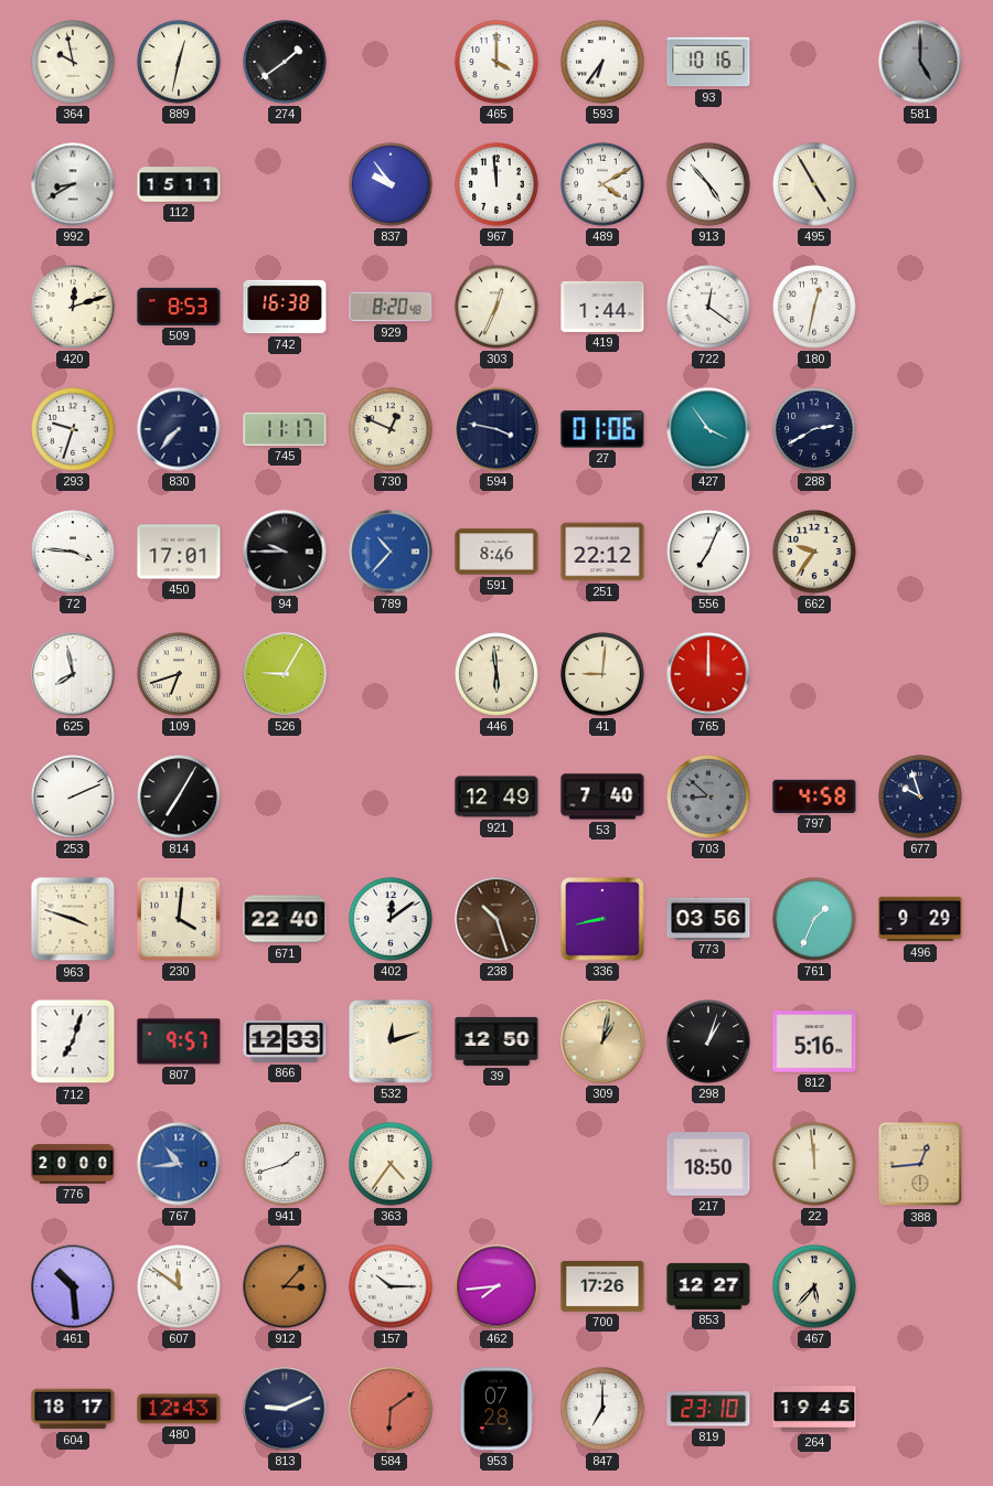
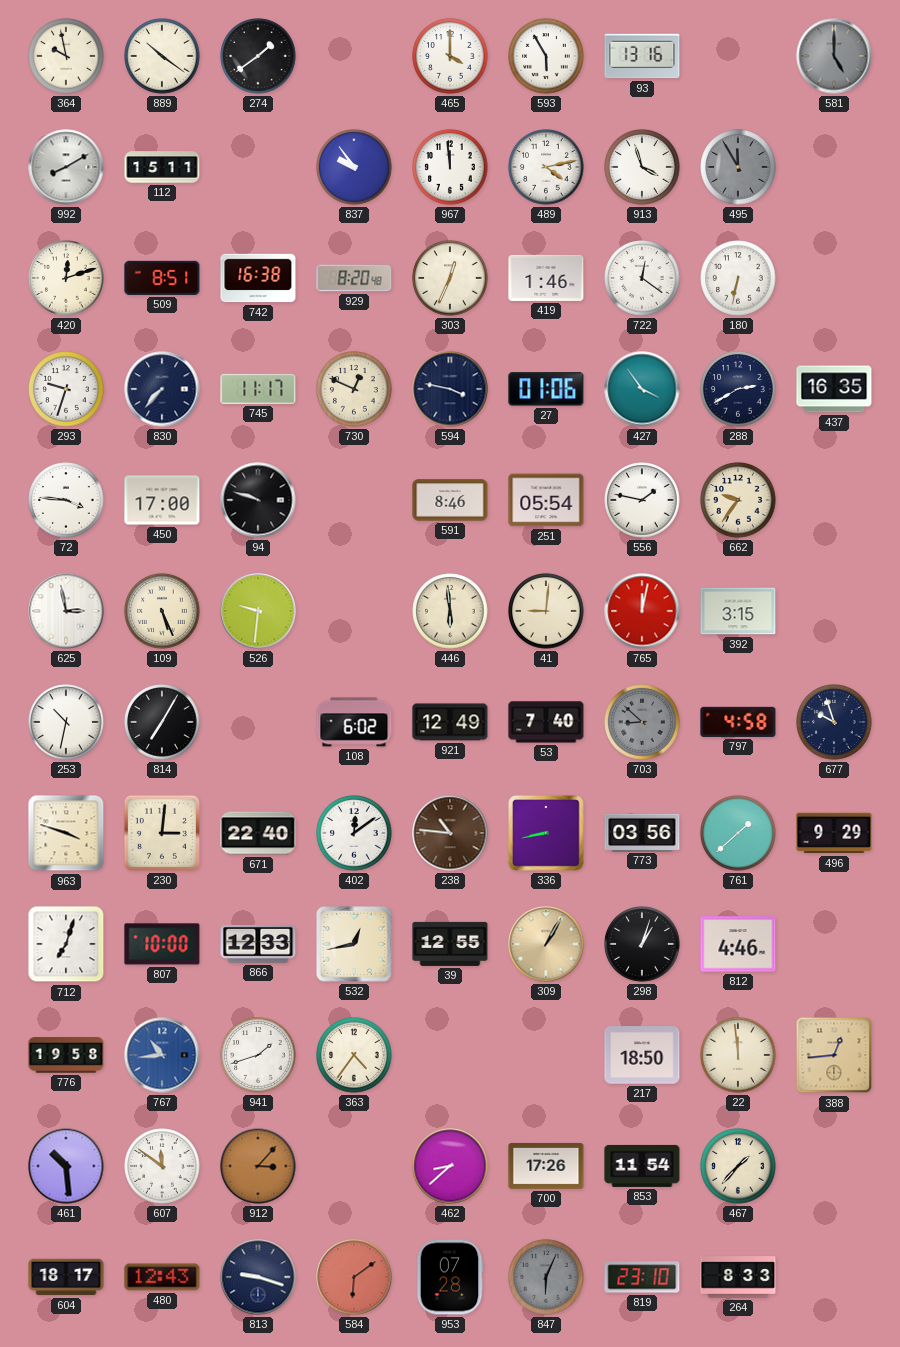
889: 12:32 -> 10:21 (162, 56)
593: 6:36 -> 5:55 (546, 56)
93: 10:16 -> 13:16 (642, 56)
992: 8:40 -> 8:10 (66, 167)
489: 4:10 -> 4:13 (546, 167)
913: 4:53 -> 3:57 (642, 167)
495: 4:55 -> 11:55 (738, 167)
495 dial: cream -> grey (738, 167)
509: 8:53 -> 8:51 (162, 278)
419: 1:44 -> 1:46 (546, 278)
180: 12:32 -> 6:32 (738, 278)
437: none -> 16:35 (834, 389)
450: 17:01 -> 17:00 (162, 500)
94: 9:45 -> 9:48 (258, 500)
789: 10:37 -> none (391, 552)
251: 22:12 -> 05:54 (546, 500)
556: 7:04 -> 1:47 (642, 500)
625: 7:58 -> 2:58 (66, 611)
109: 6:42 -> 5:26 (162, 611)
526: 9:05 -> 9:31 (258, 611)
765: 12:00 -> 12:02 (642, 611)
392: none -> 3:15 (738, 611)
253: 2:11 -> 10:32 (66, 722)
108: none -> 6:02 (354, 722)
230: 4:01 -> 3:01 (162, 833)
238: 10:27 -> 10:46 (450, 833)
761: 1:34 -> 1:38 (738, 833)
807: 9:57 -> 10:00 (162, 944)
532: 12:12 -> 12:43 (354, 944)
39: 12:50 -> 12:55 (450, 944)
309: 1:02 -> 1:05 (546, 944)
812: 5:16 -> 4:46 (738, 944)
776: 20:00 -> 19:58 (66, 1055)
157: 10:15 -> none (391, 1286)
462: 7:44 -> 8:38 (450, 1166)
853: 12:27 -> 11:54 (642, 1166)
467: 5:37 -> 1:37 (738, 1166)
813: 9:11 -> 9:18 (258, 1277)
847: 7:00 -> 6:04 (546, 1277)
847 dial: white -> grey (546, 1277)
264: 19:45 -> 8:33 (738, 1277)
